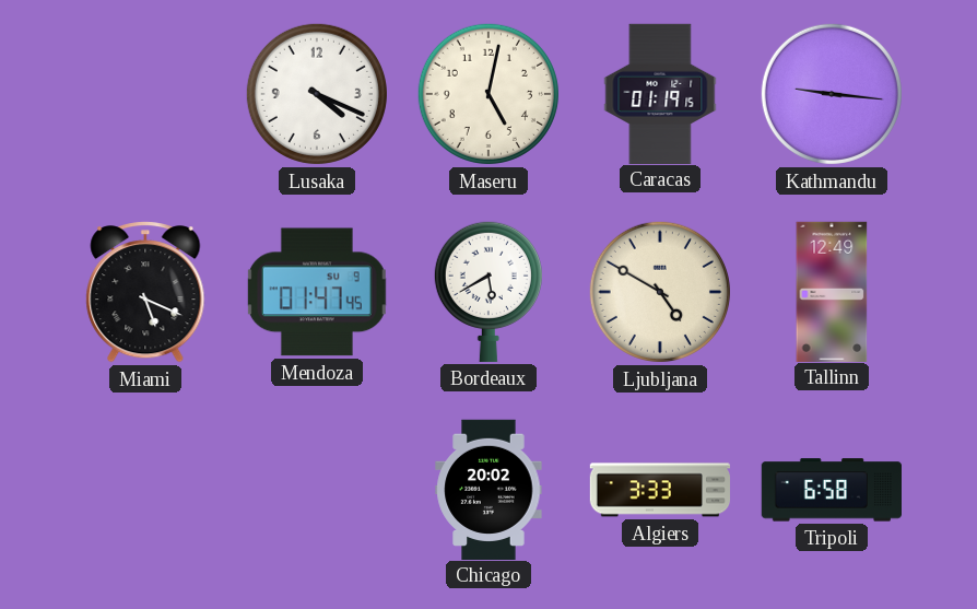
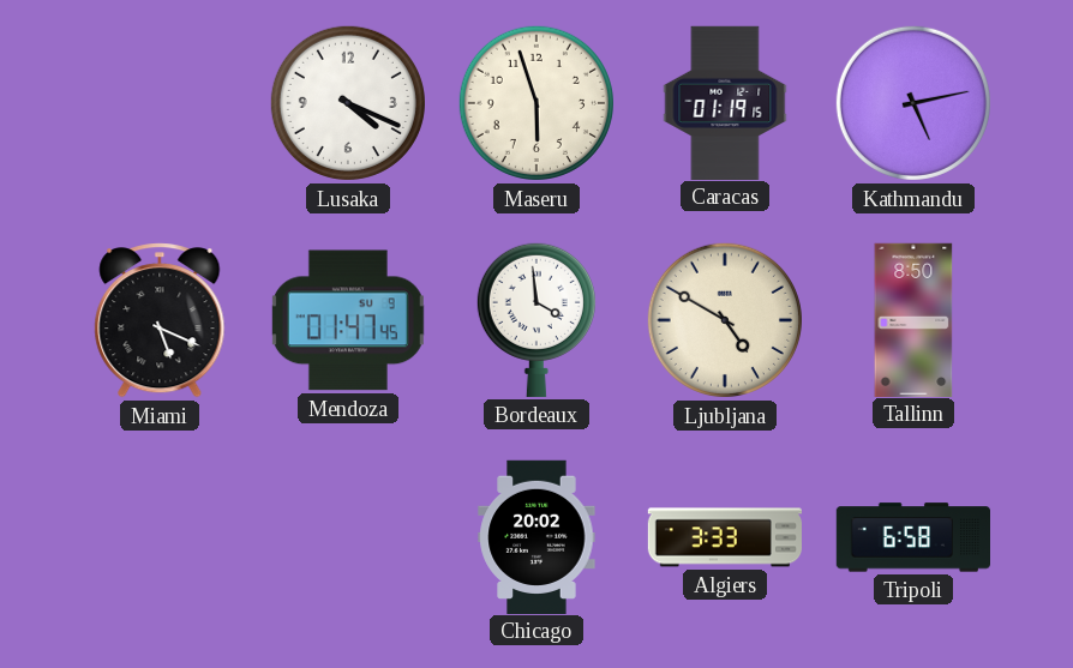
Maseru: 5:02 -> 5:57 (536, 103)
Kathmandu: 9:16 -> 5:13 (913, 103)
Bordeaux: 5:40 -> 3:59 (536, 319)
Tallinn: 12:49 -> 8:50 (913, 319)
